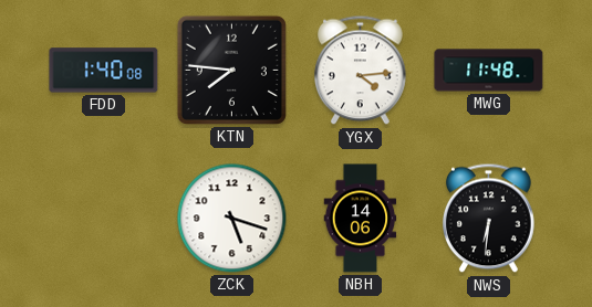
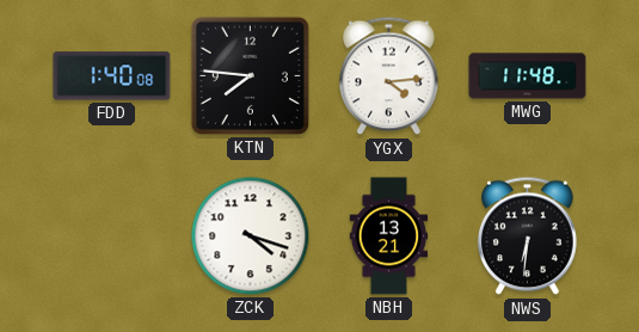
ZCK: 5:18 -> 4:18 (251, 236)
NBH: 14:06 -> 13:21 (389, 236)
